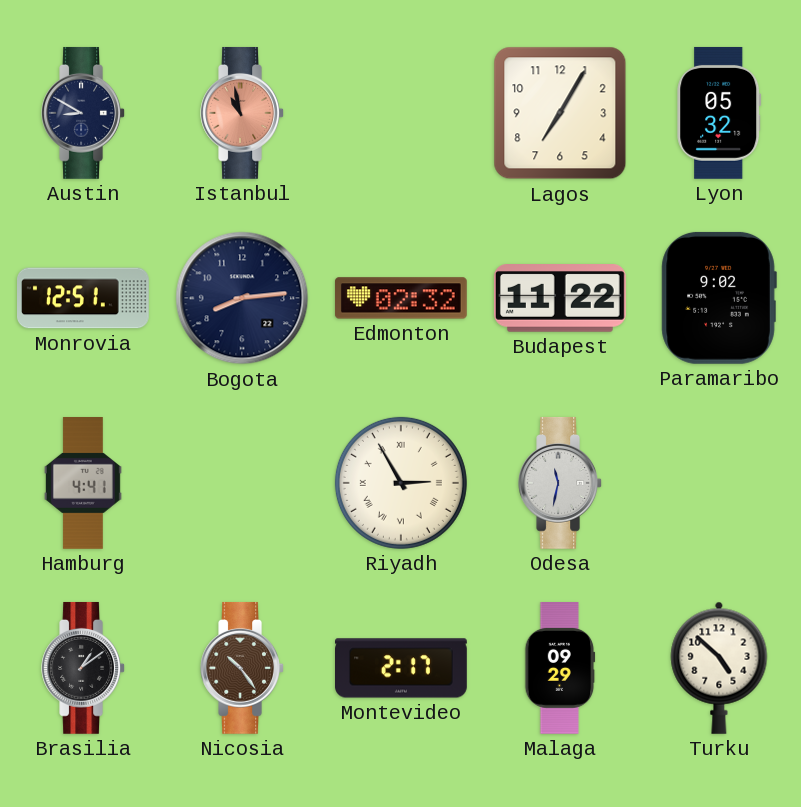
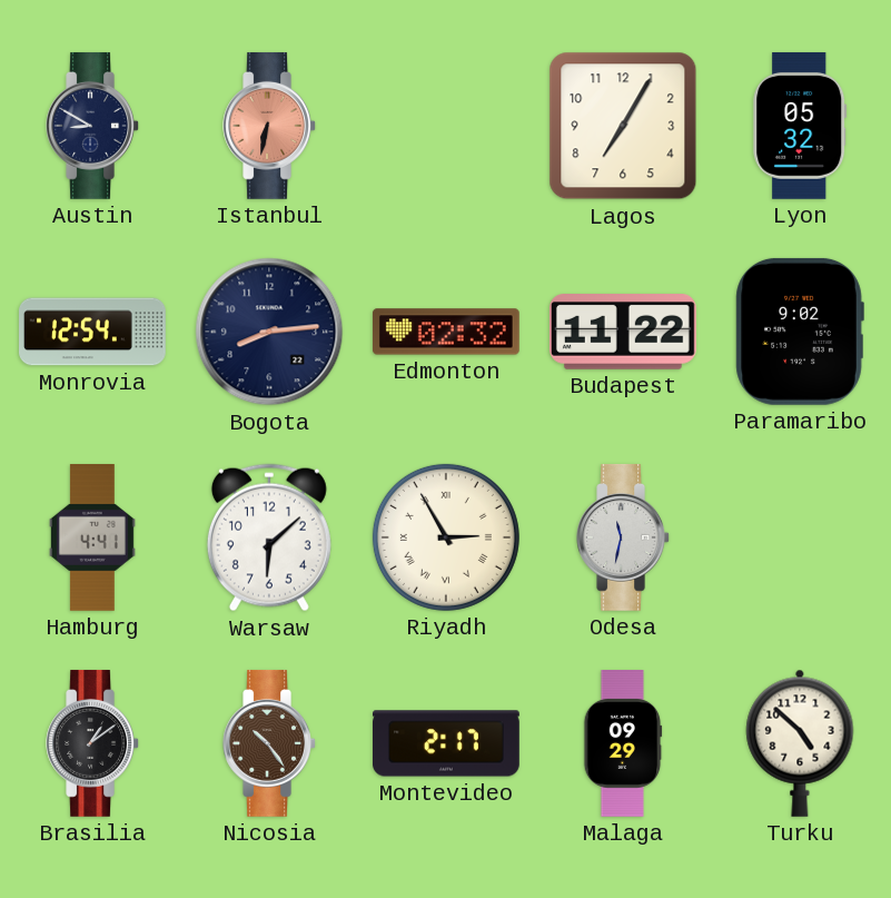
Istanbul: 10:58 -> 6:32 (269, 126)
Monrovia: 12:51 -> 12:54 (93, 332)
Warsaw: none -> 6:08 (269, 537)
